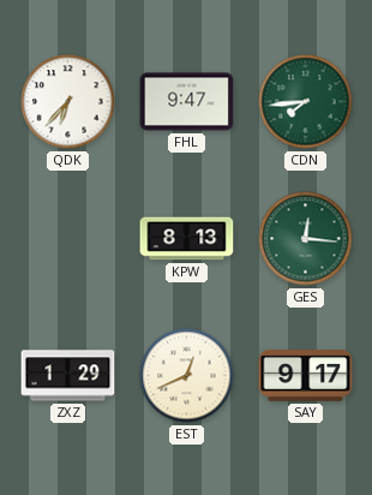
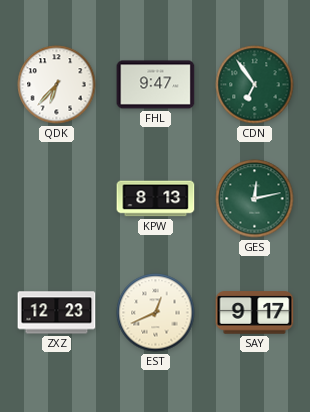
CDN: 7:44 -> 6:54 (255, 85)
GES: 12:16 -> 12:13 (255, 199)
ZXZ: 1:29 -> 12:23 (57, 313)
